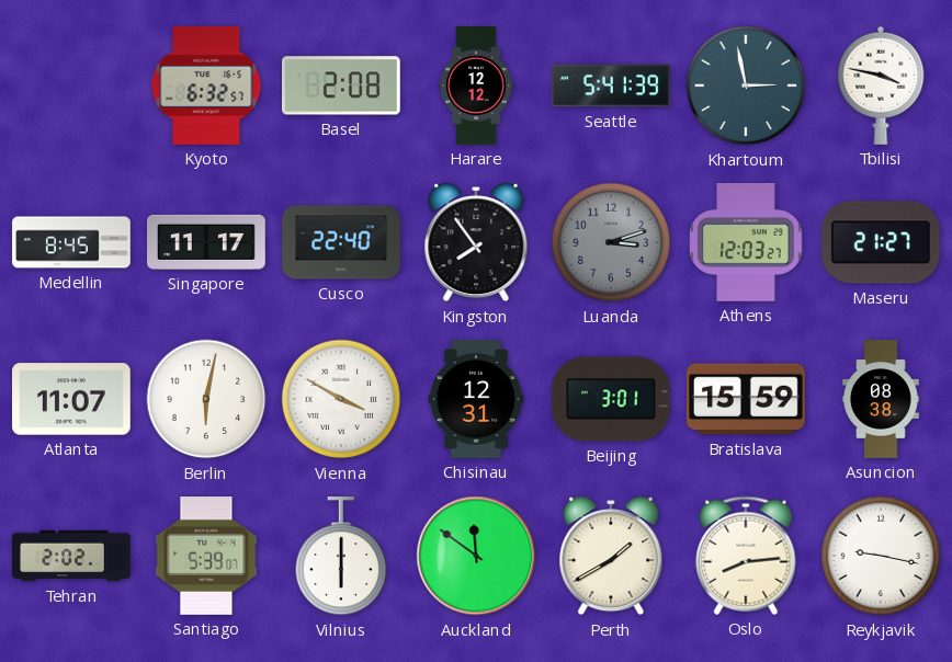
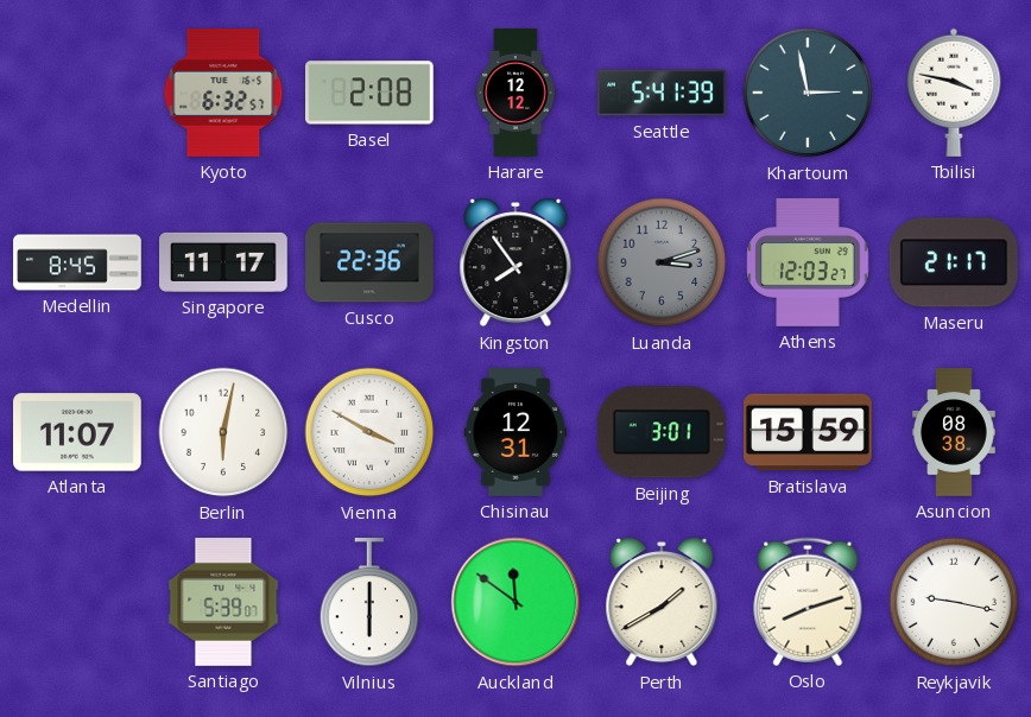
Cusco: 22:40 -> 22:36 (369, 262)
Maseru: 21:27 -> 21:17 (954, 262)
Tehran: 2:02 -> none (71, 556)
Oslo: 8:14 -> 8:12 (808, 602)
